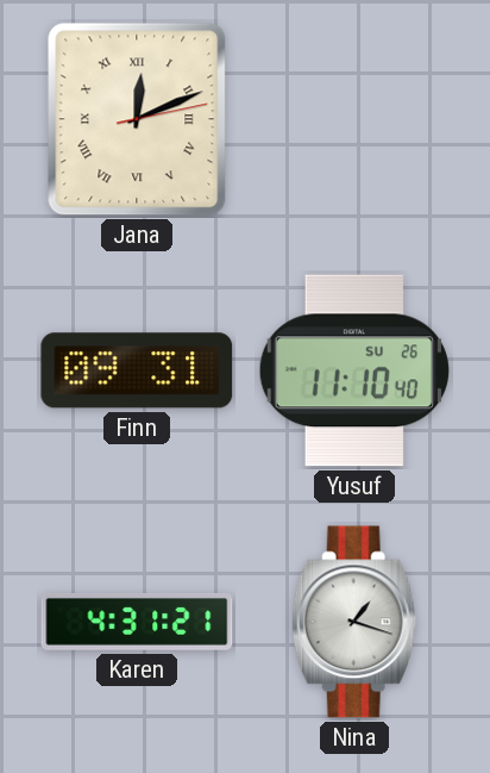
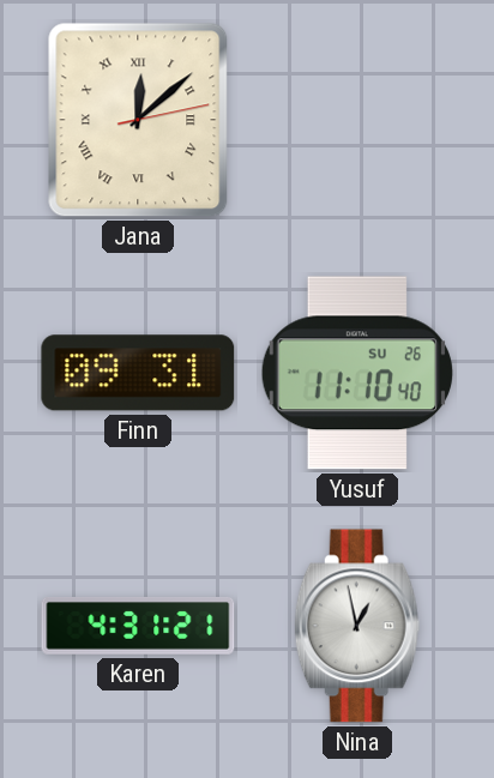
Jana: 12:11 -> 12:08 (138, 120)
Nina: 1:18 -> 12:58 (357, 626)
